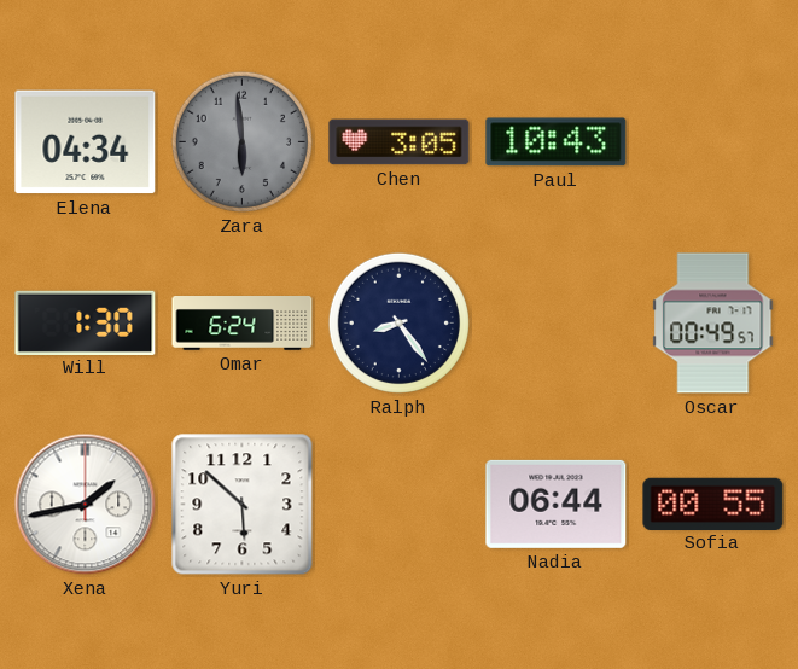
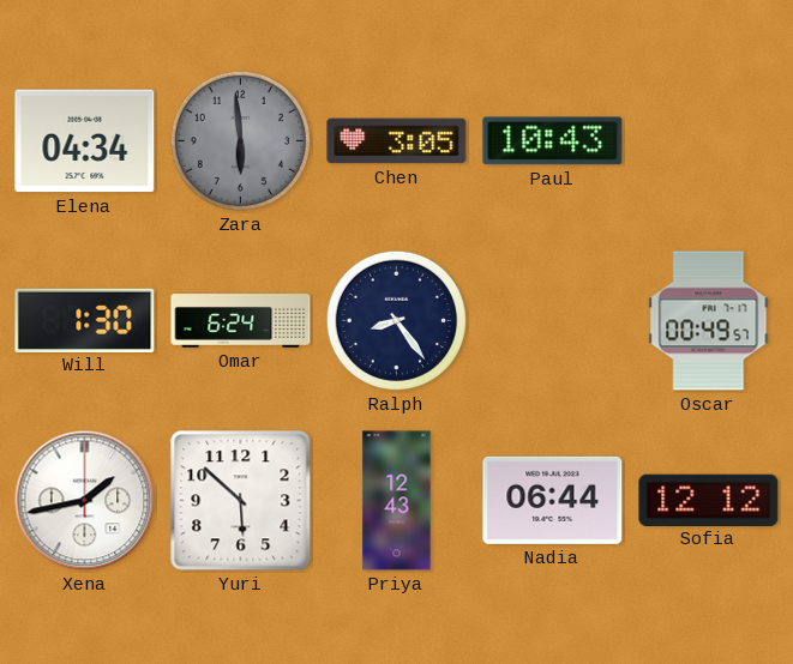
Priya: none -> 12:43 (397, 501)
Sofia: 00:55 -> 12:12 (709, 500)
